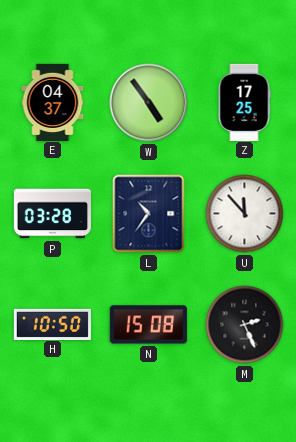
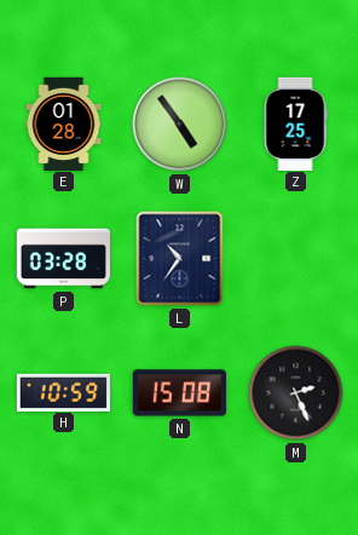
E: 04:37 -> 01:28 (64, 123)
U: 11:53 -> none (245, 214)
H: 10:50 -> 10:59 (63, 392)
